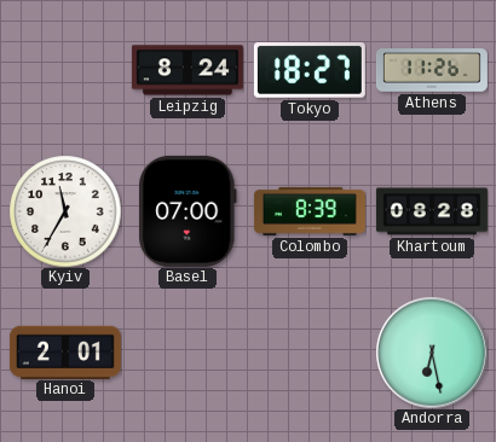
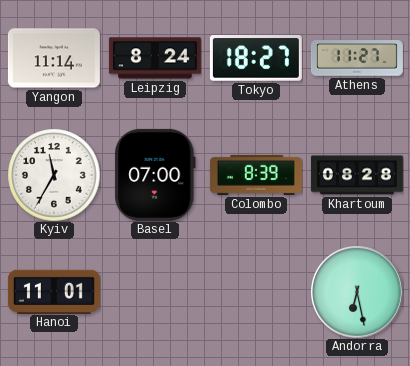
Yangon: none -> 11:14 (54, 58)
Athens: 11:26 -> 11:27 (357, 58)
Hanoi: 2:01 -> 11:01 (54, 291)
